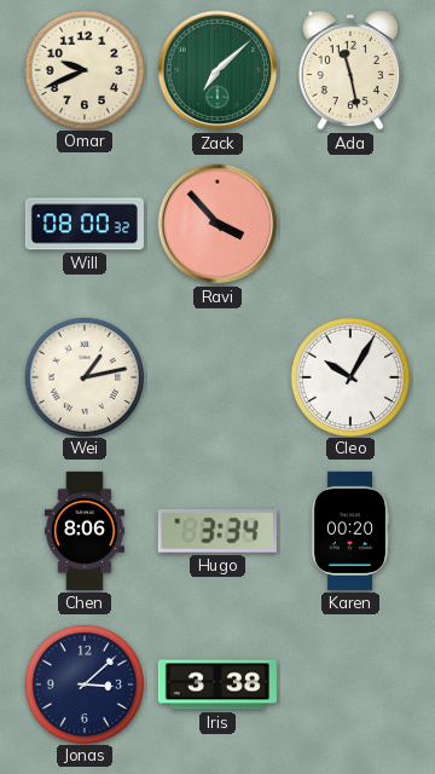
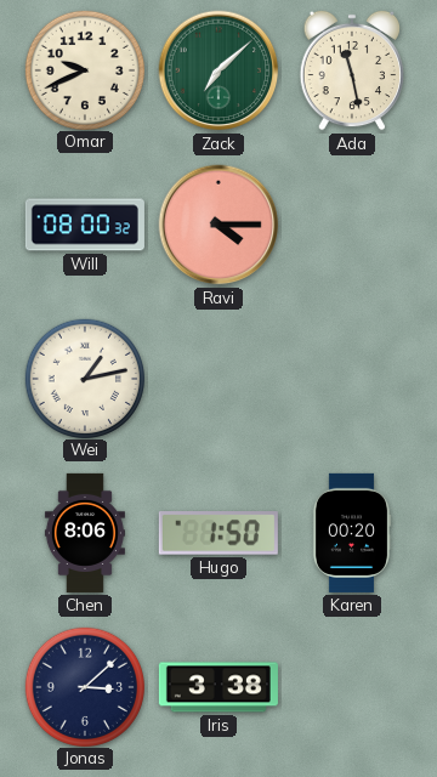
Ravi: 3:53 -> 4:15 (218, 225)
Cleo: 10:05 -> none (349, 376)
Hugo: 3:34 -> 1:50 (218, 534)
